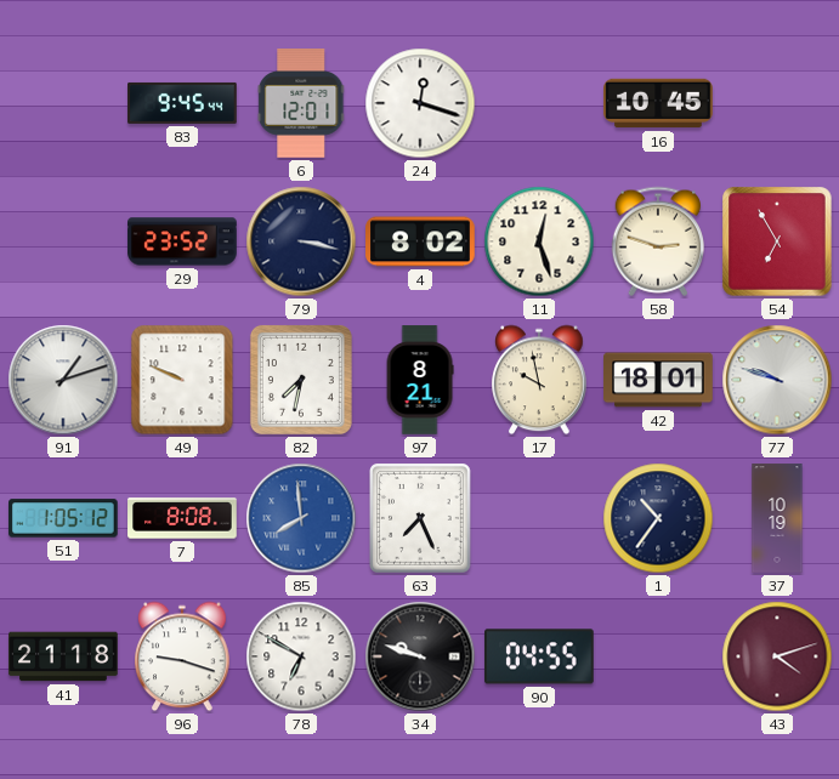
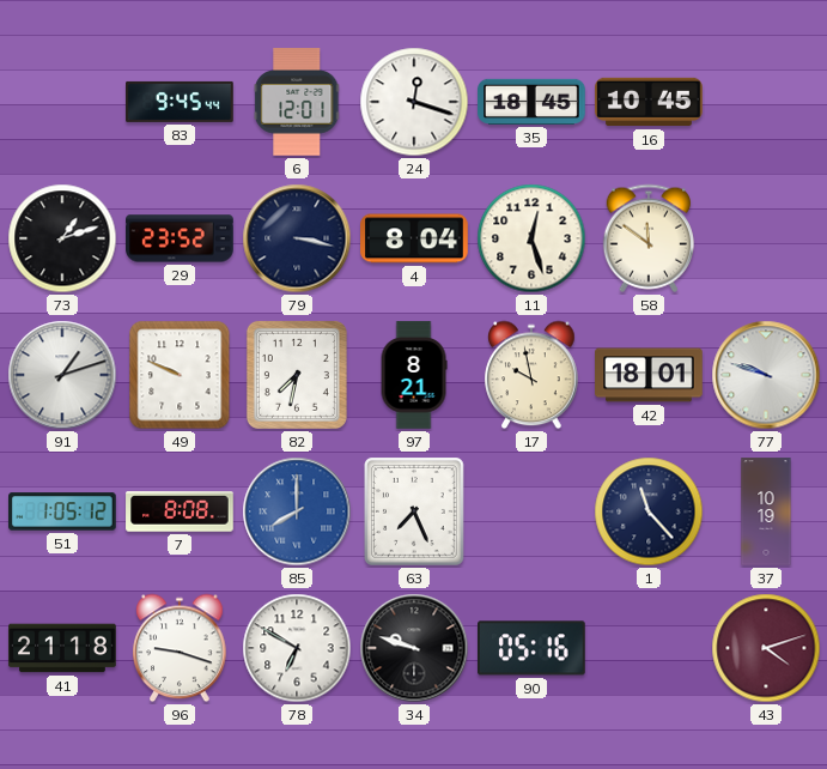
35: none -> 18:45 (531, 102)
73: none -> 1:12 (62, 238)
4: 8:02 -> 8:04 (414, 238)
58: 2:48 -> 11:51 (647, 238)
54: 6:55 -> none (777, 241)
85: 7:59 -> 8:00 (297, 511)
1: 10:36 -> 11:23 (649, 511)
90: 04:55 -> 05:16 (533, 648)
